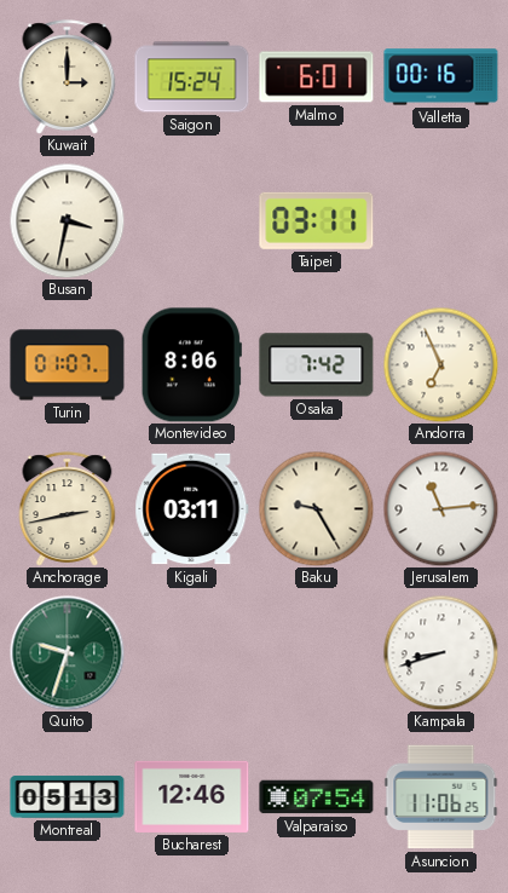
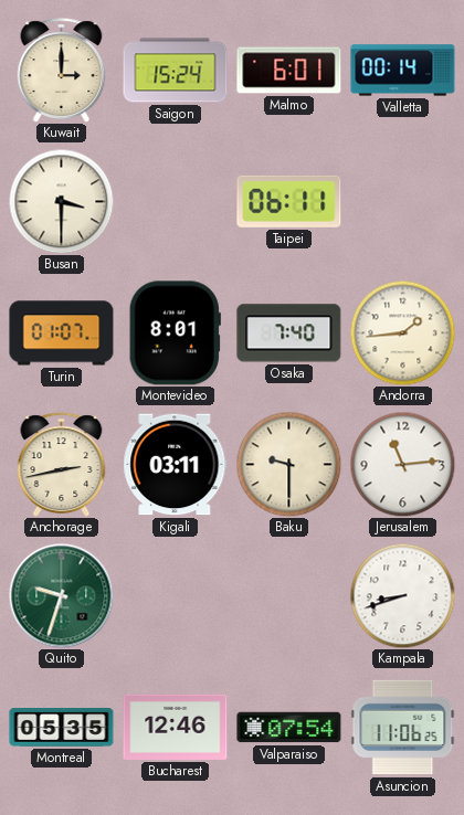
Valletta: 00:16 -> 00:14 (403, 71)
Busan: 3:32 -> 3:30 (61, 201)
Taipei: 03:11 -> 06:11 (289, 201)
Montevideo: 8:06 -> 8:01 (175, 334)
Osaka: 7:42 -> 7:40 (289, 334)
Andorra: 6:56 -> 1:44 (402, 332)
Baku: 9:25 -> 9:30 (288, 464)
Montreal: 05:13 -> 05:35 (62, 728)
